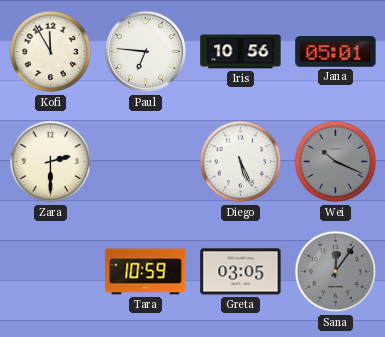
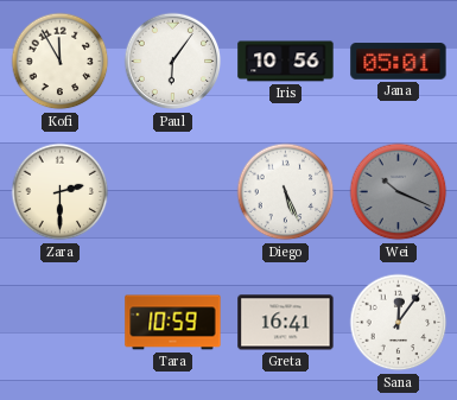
Paul: 6:46 -> 6:06 (173, 62)
Greta: 03:05 -> 16:41 (286, 323)
Sana dial: grey -> white (399, 323)
